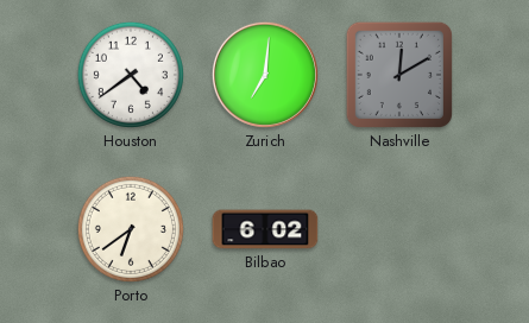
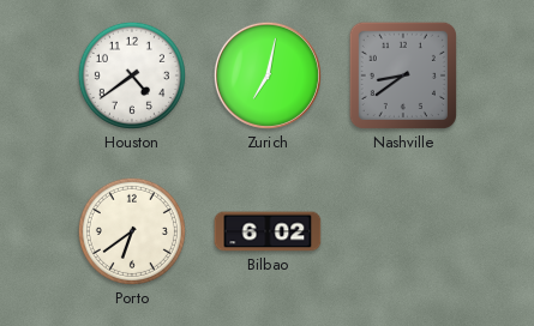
Zurich: 7:01 -> 7:02 (268, 76)
Nashville: 12:10 -> 8:39 (403, 76)
